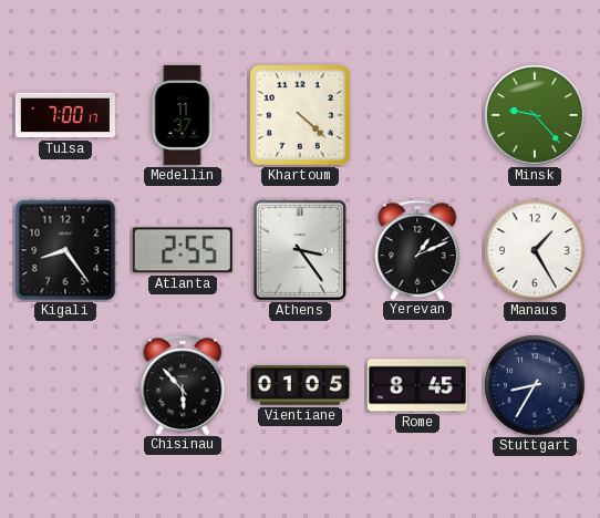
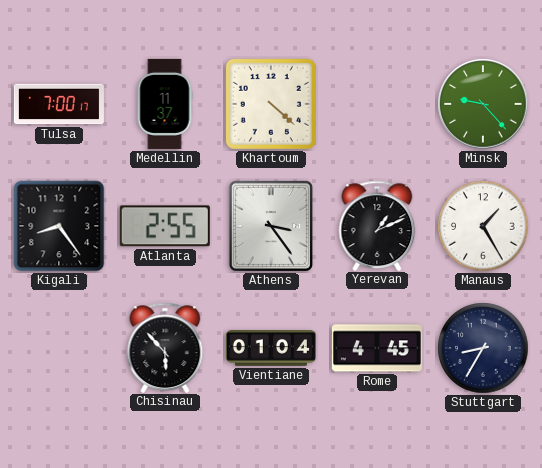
Vientiane: 01:05 -> 01:04 (271, 349)
Rome: 8:45 -> 4:45 (377, 348)
